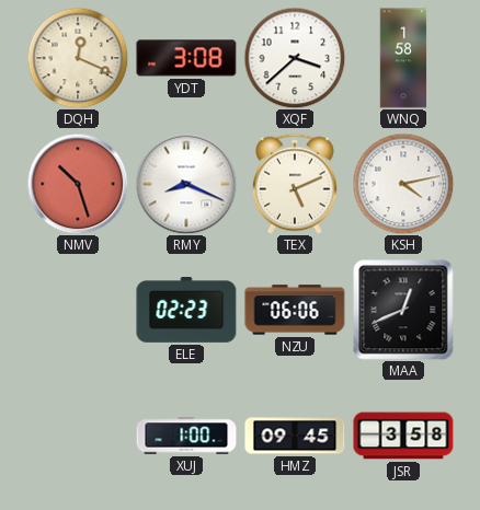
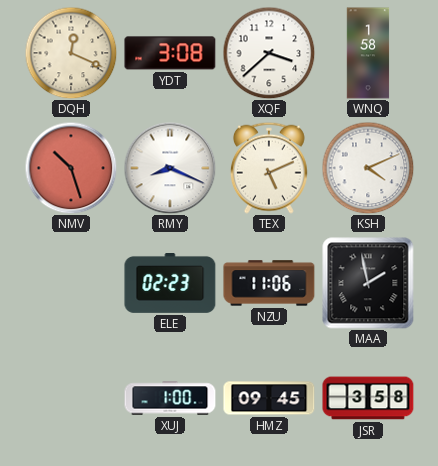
KSH: 4:13 -> 4:11 (368, 168)
NZU: 06:06 -> 11:06 (269, 283)
MAA: 12:41 -> 1:58 (368, 283)
